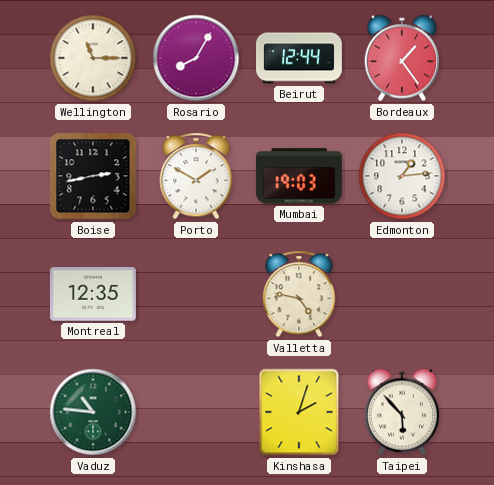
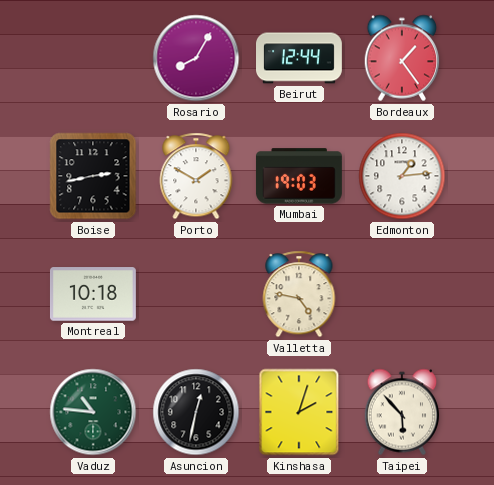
Wellington: 11:15 -> none (93, 58)
Montreal: 12:35 -> 10:18 (93, 294)
Asuncion: none -> 12:32 (196, 412)
